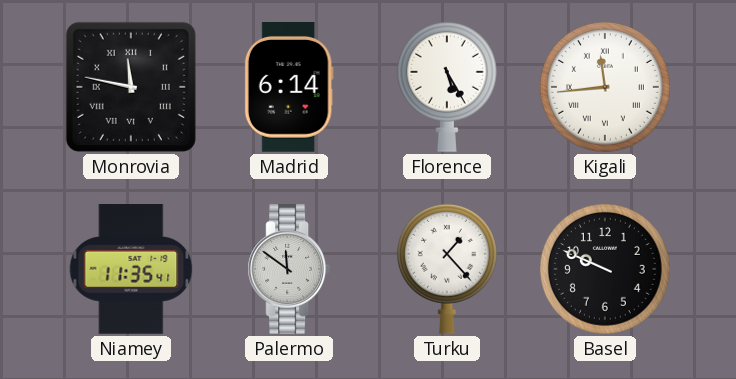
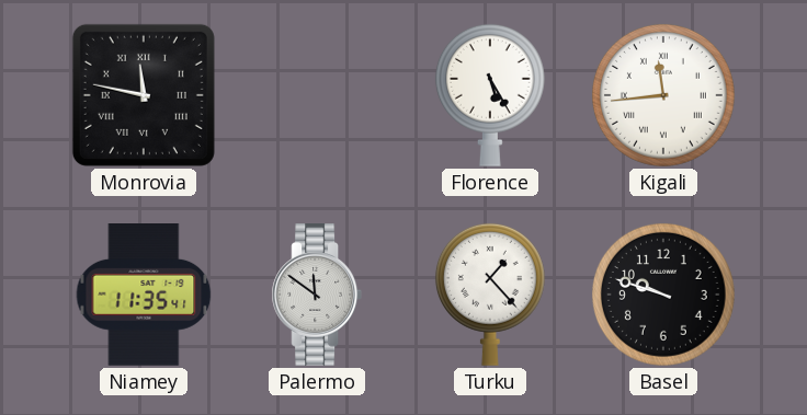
Madrid: 6:14 -> none (289, 88)
Basel: 9:49 -> 9:48 (663, 295)
